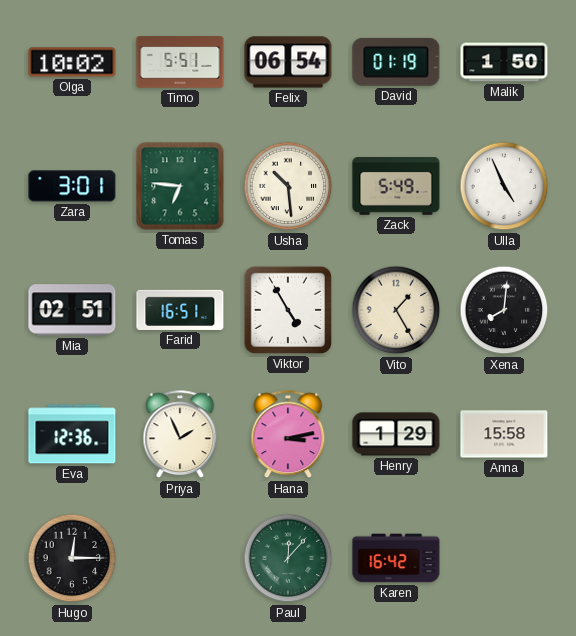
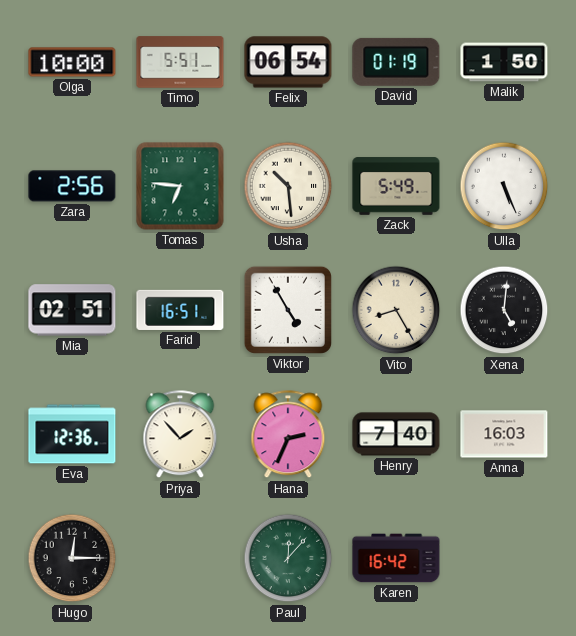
Olga: 10:02 -> 10:00 (72, 62)
Zara: 3:01 -> 2:56 (72, 186)
Ulla: 4:56 -> 5:26 (504, 186)
Vito: 1:25 -> 8:25 (396, 310)
Xena: 8:01 -> 5:01 (504, 310)
Priya: 1:56 -> 1:53 (180, 435)
Hana: 3:13 -> 2:34 (288, 435)
Henry: 1:29 -> 7:40 (396, 434)
Anna: 15:58 -> 16:03 (504, 434)
